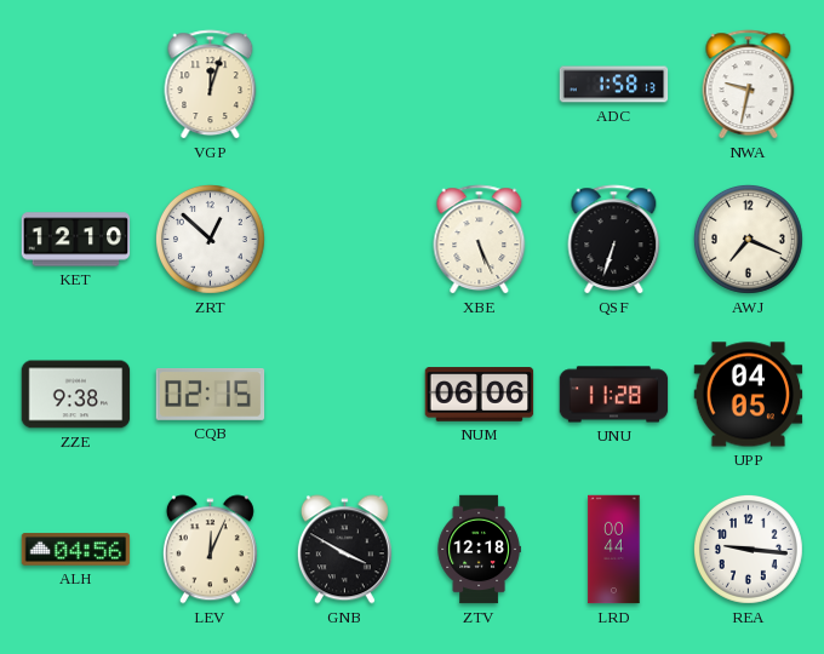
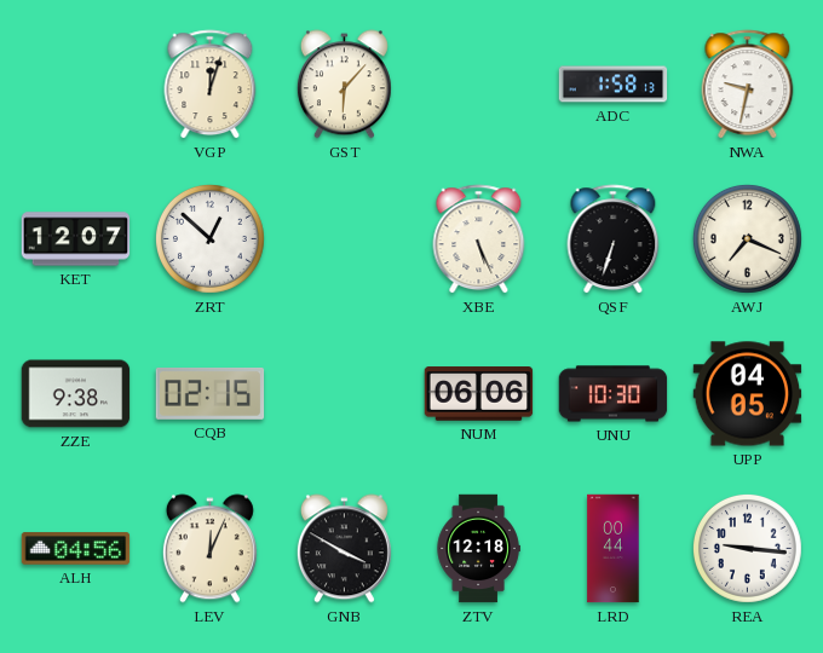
GST: none -> 6:07 (344, 85)
KET: 12:10 -> 12:07 (76, 239)
UNU: 11:28 -> 10:30 (614, 394)
